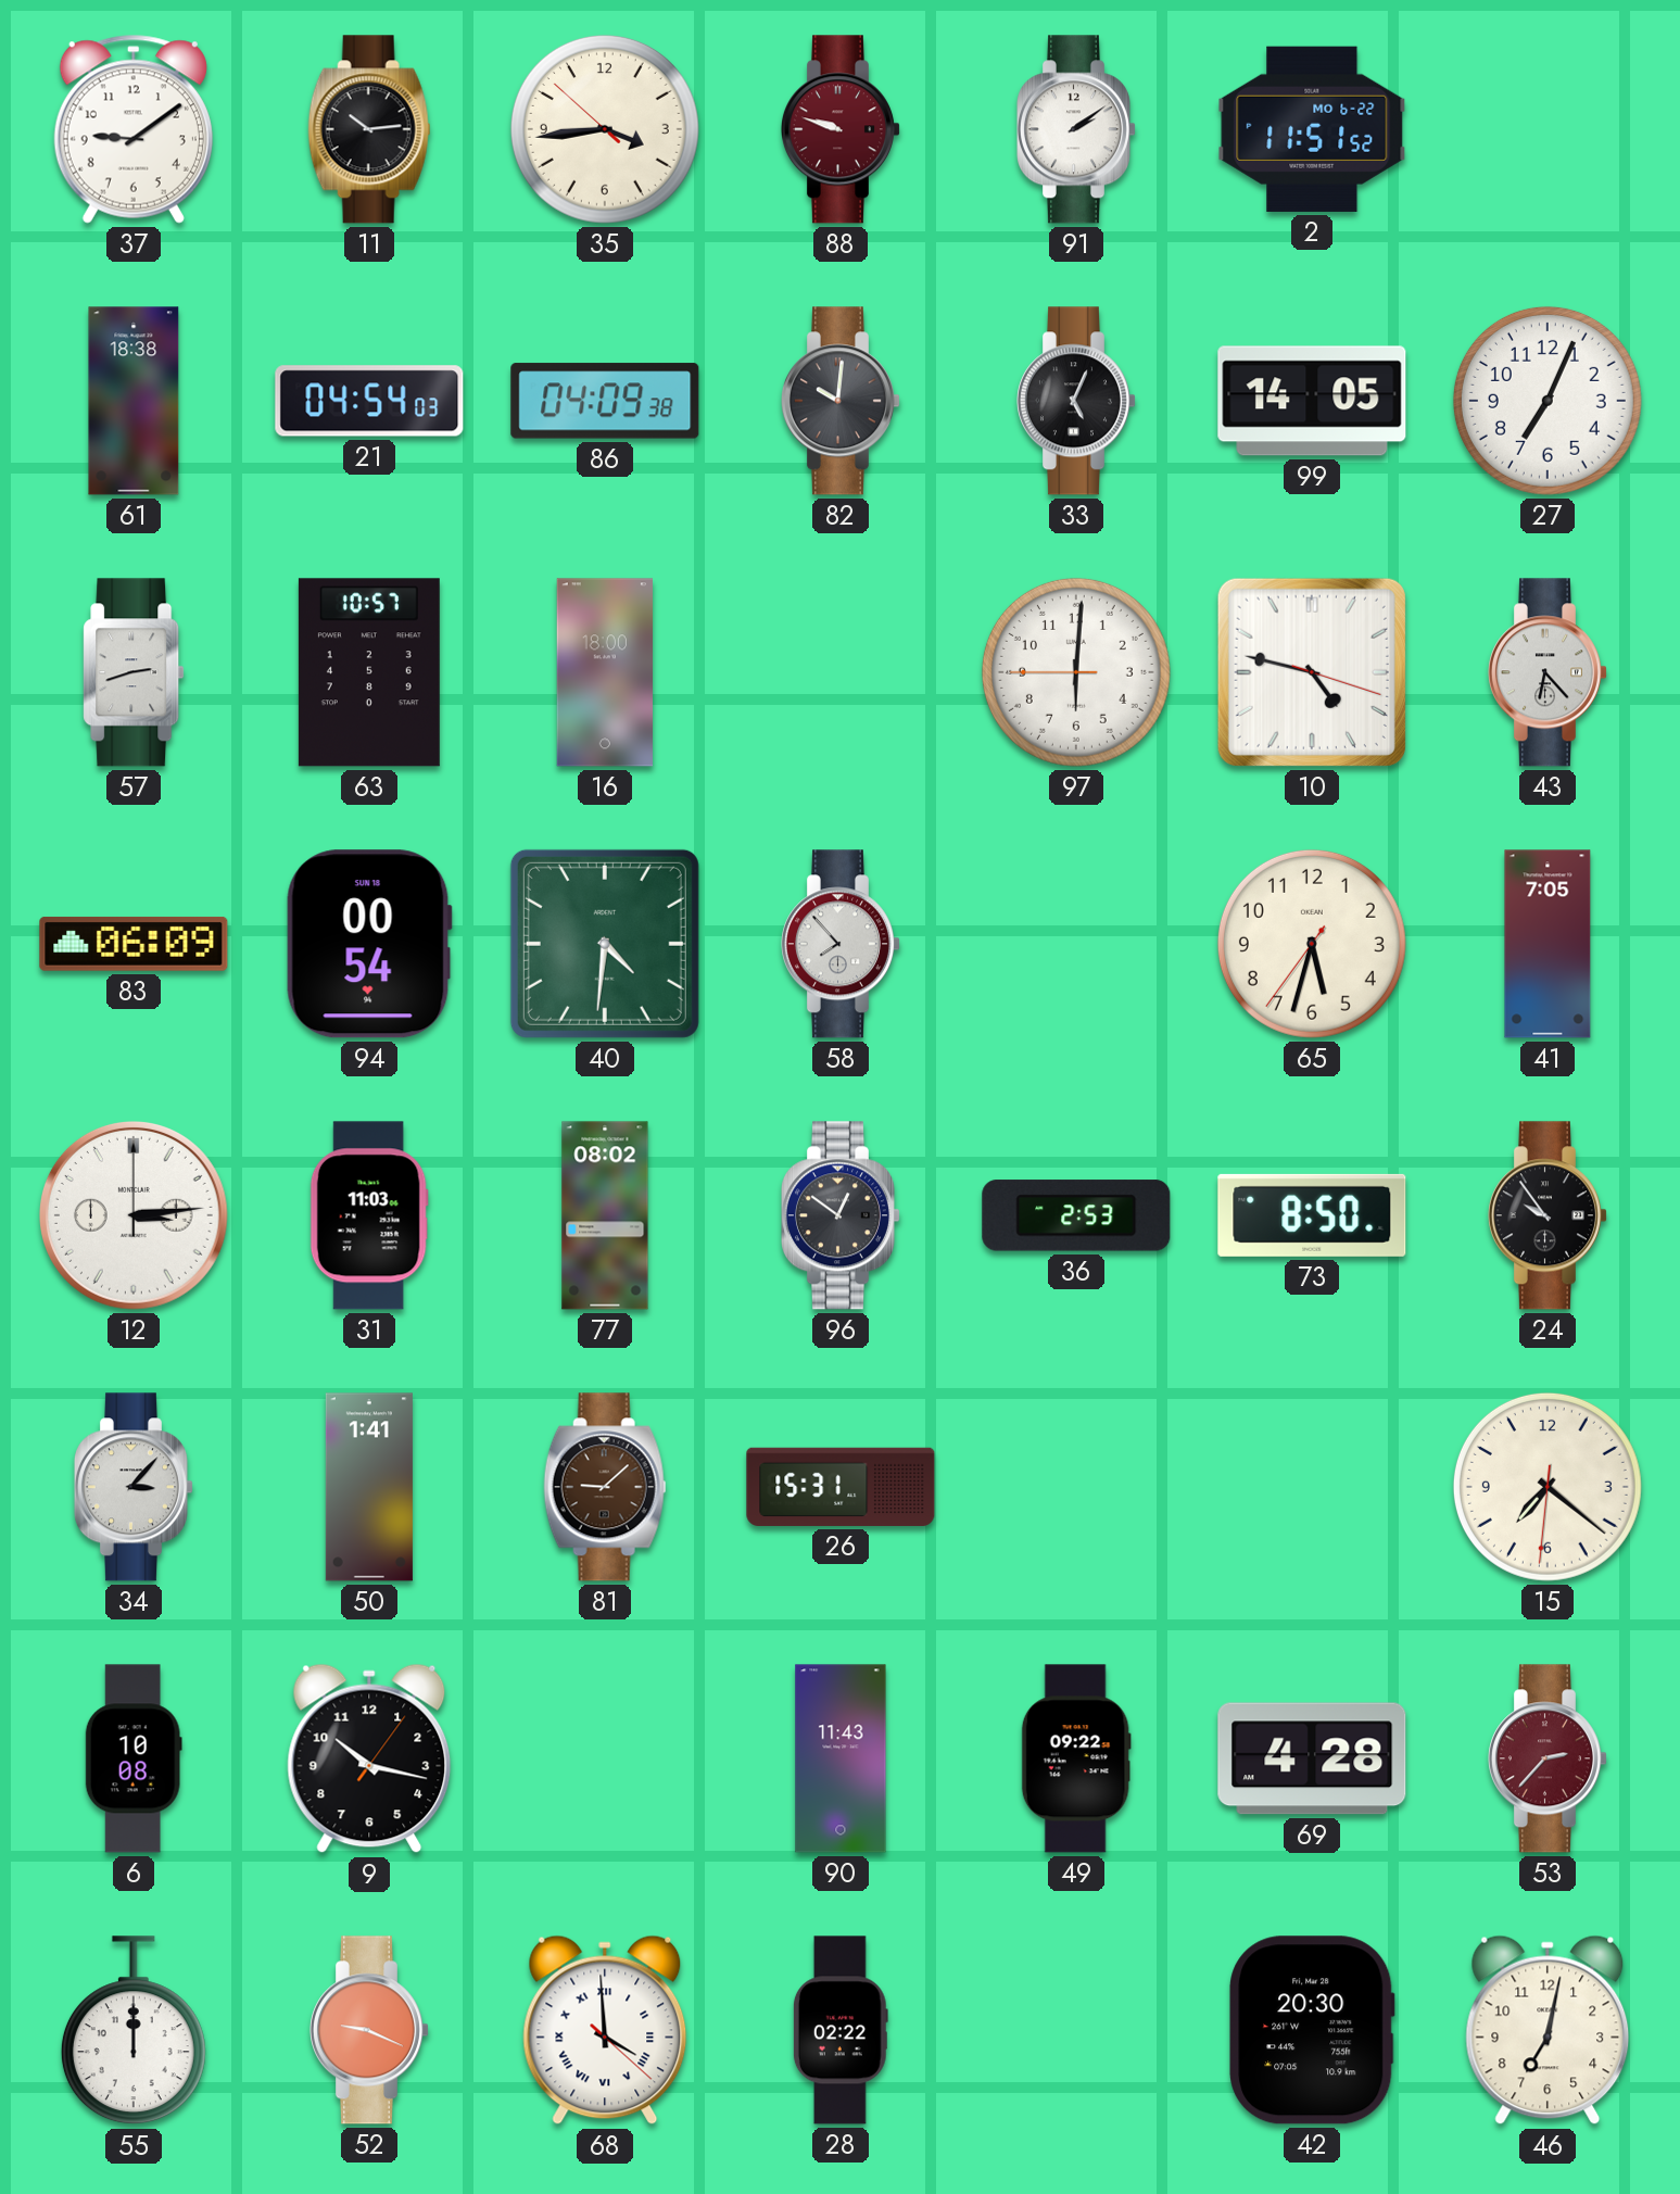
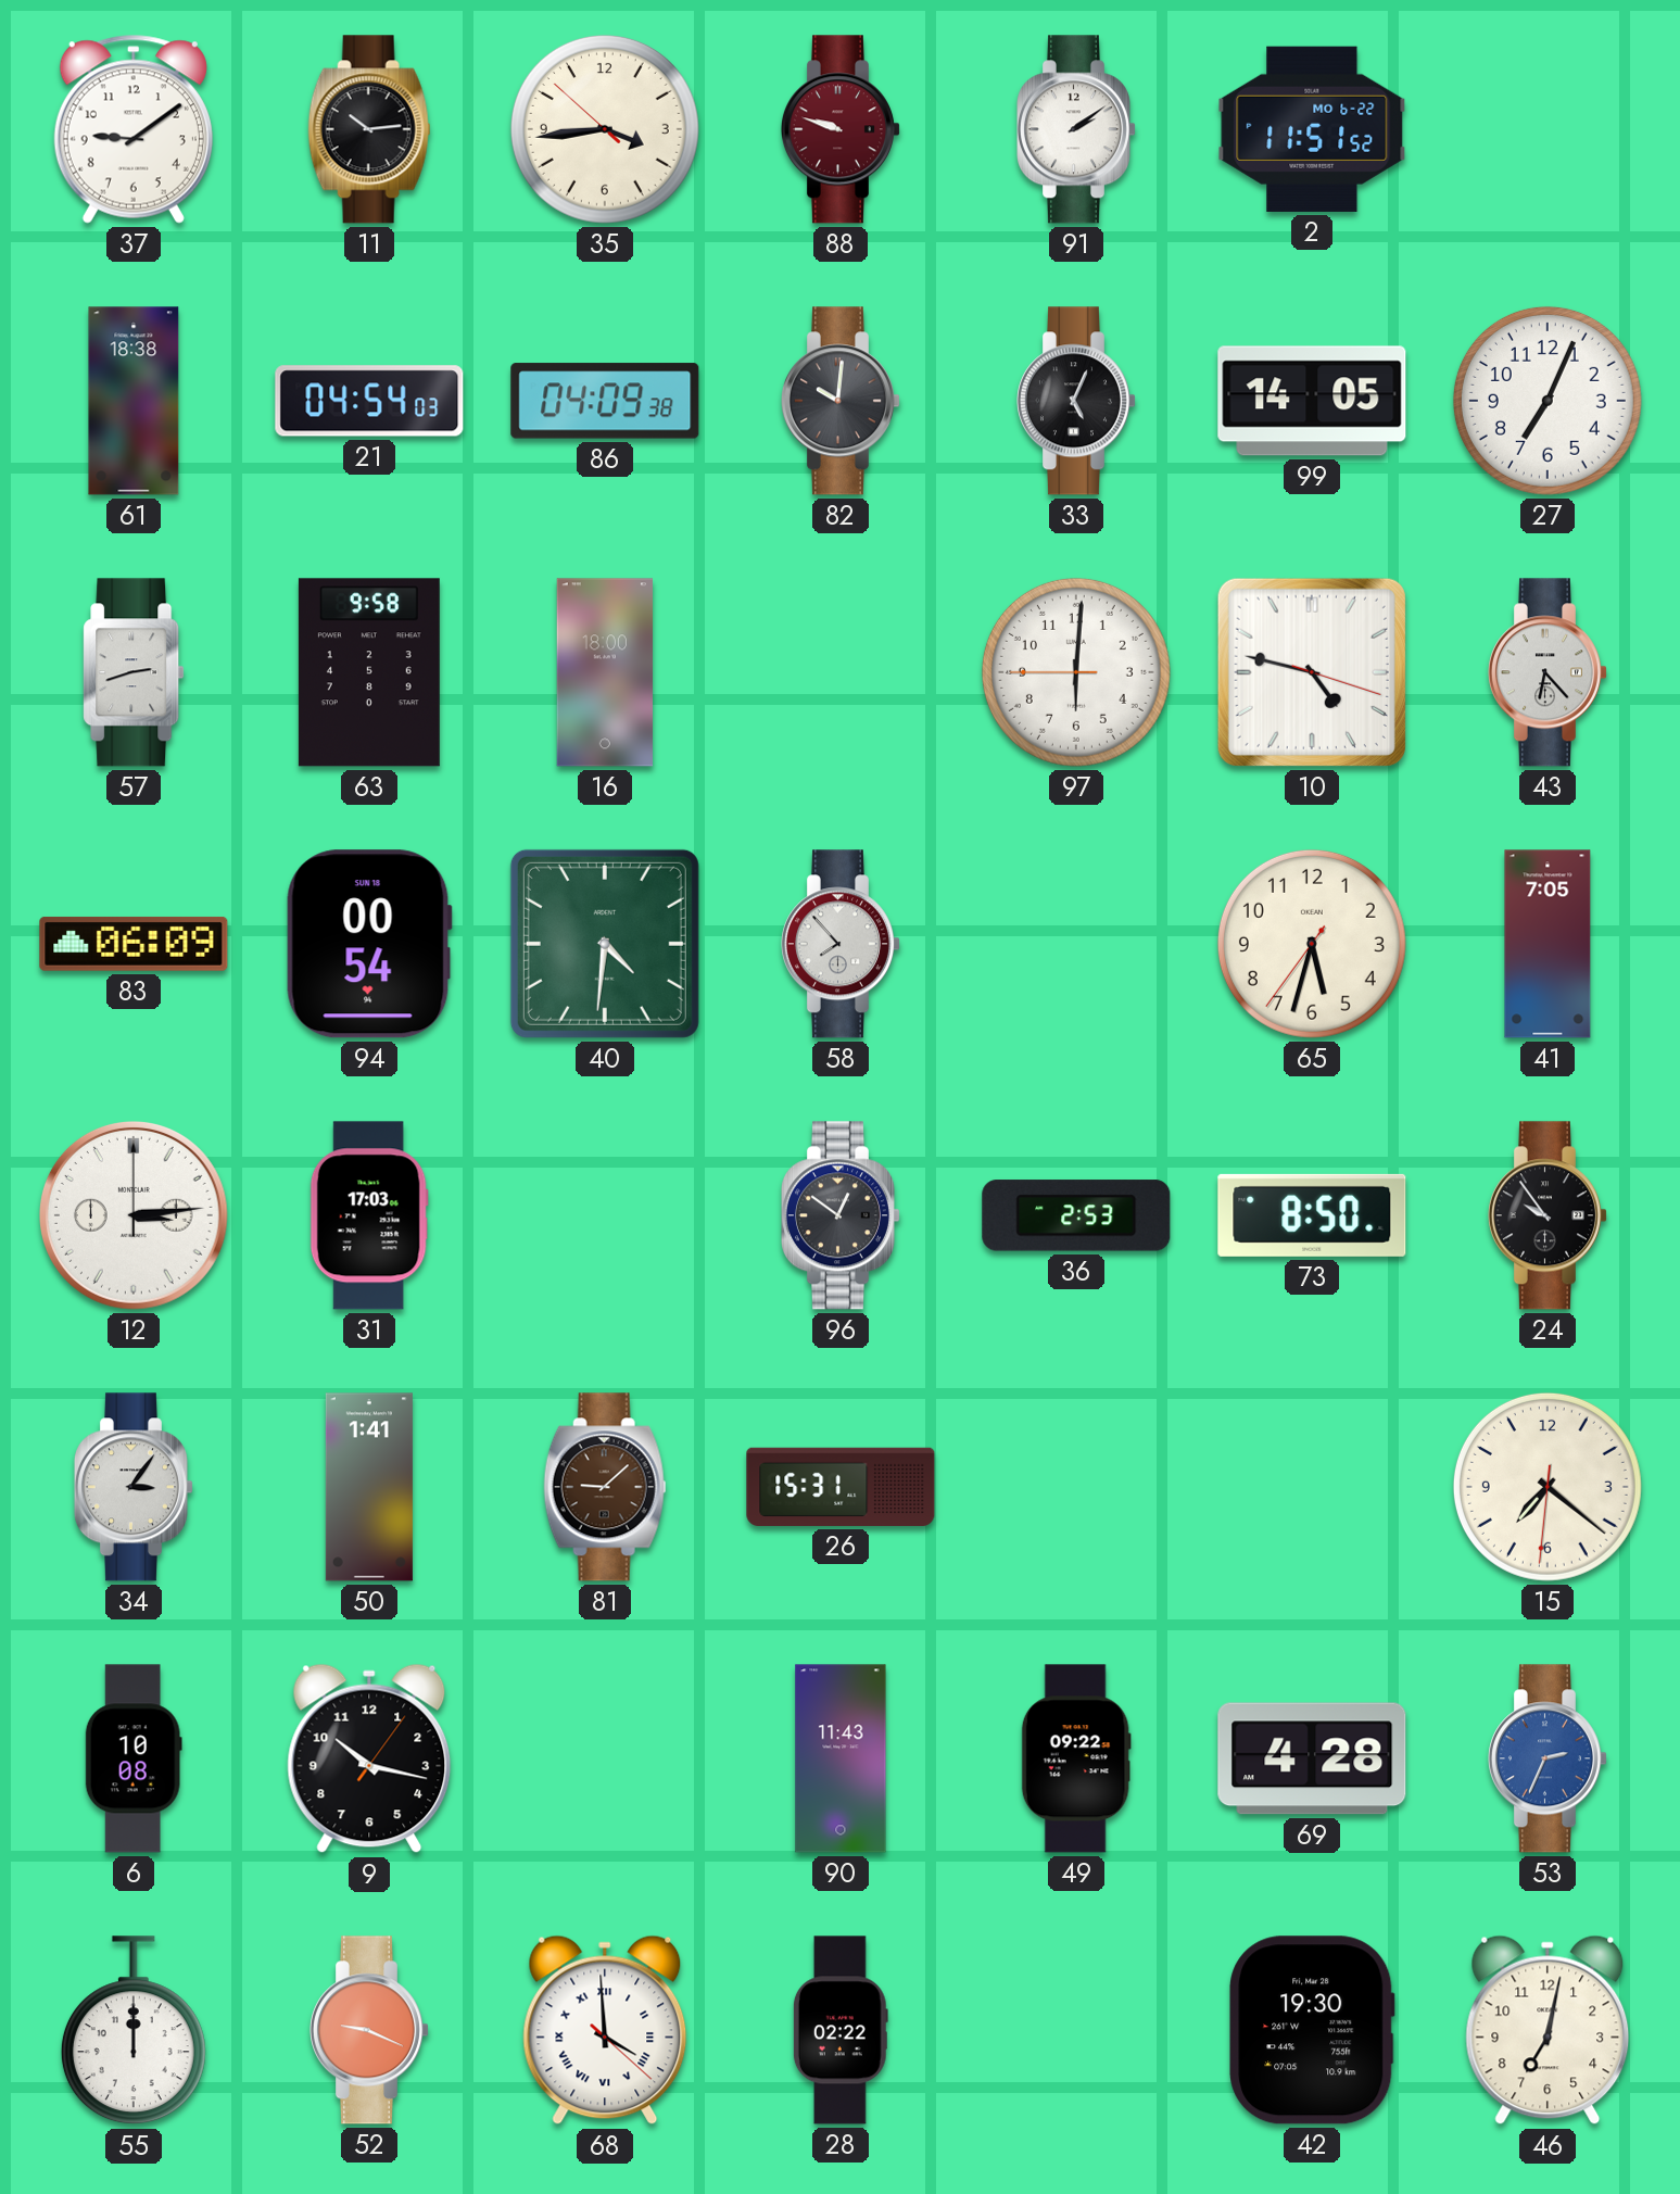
63: 10:57 -> 9:58 (369, 672)
31: 11:03 -> 17:03 (369, 1215)
77: 08:02 -> none (605, 1215)
34: 3:07 -> 3:06 (134, 1487)
53: 2:37 -> 2:34 (1548, 1758)
53 dial: burgundy -> blue (1548, 1758)
42: 20:30 -> 19:30 (1312, 2030)
